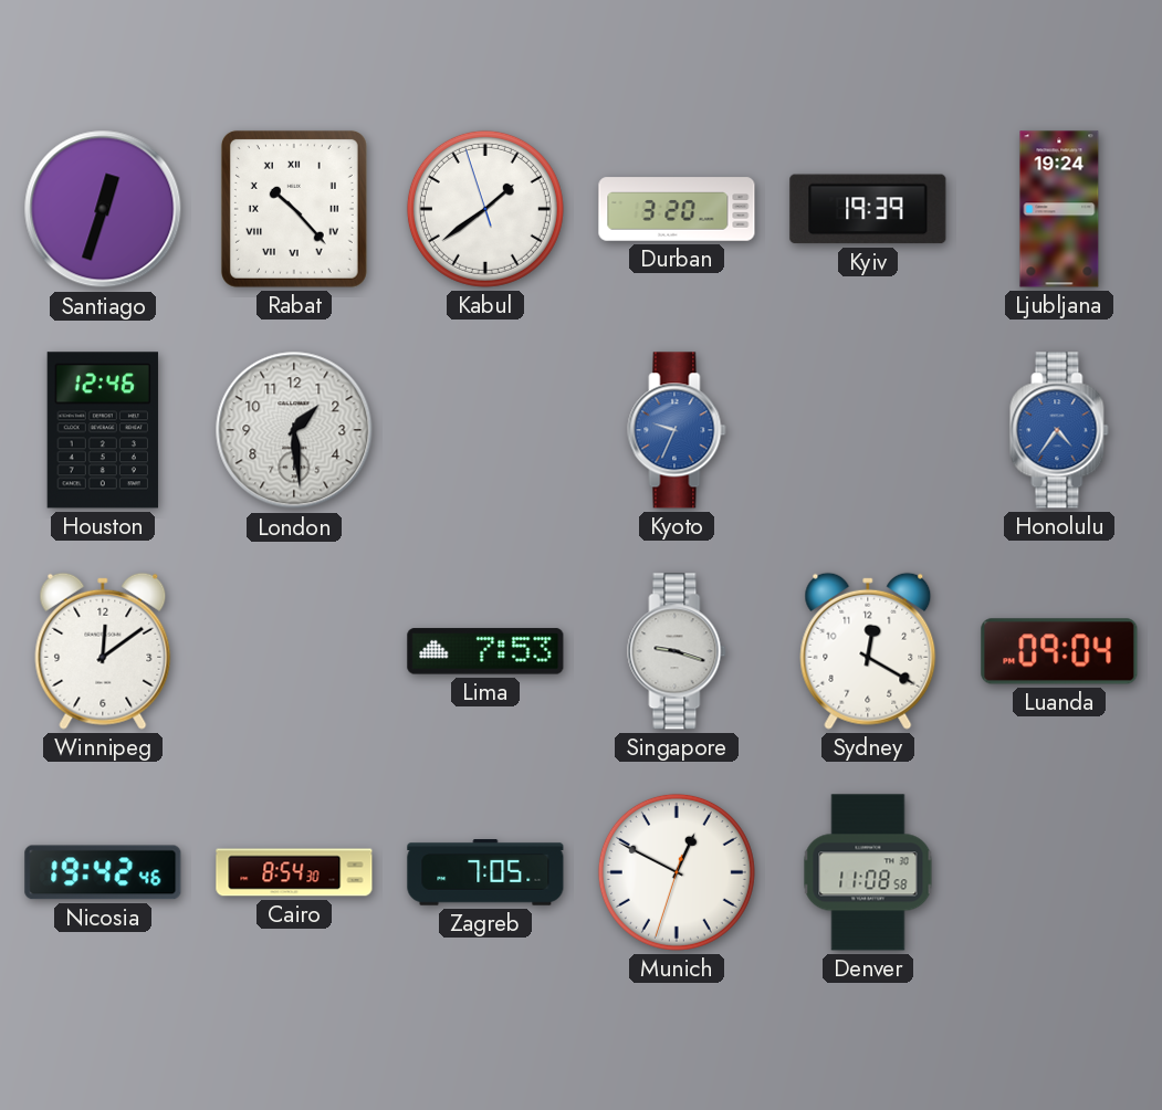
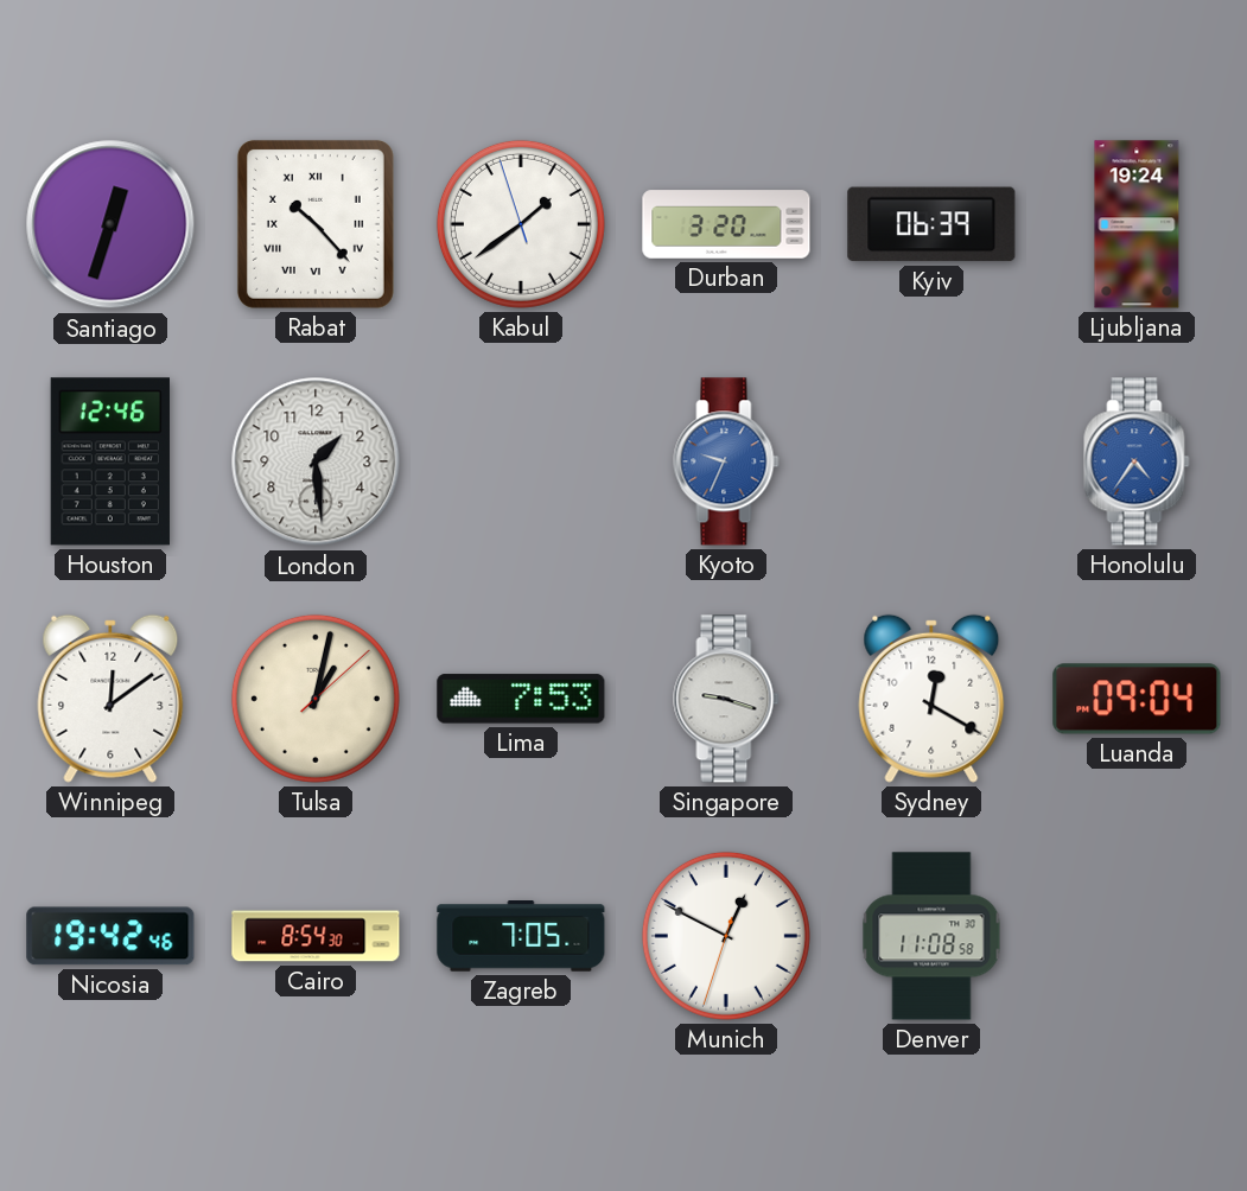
Kyiv: 19:39 -> 06:39 (931, 224)
Tulsa: none -> 1:02 (316, 699)
